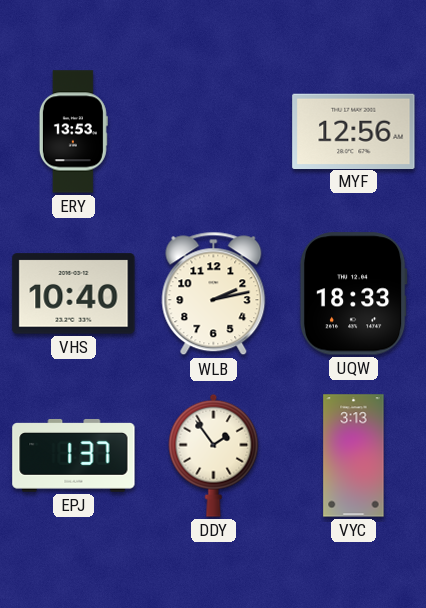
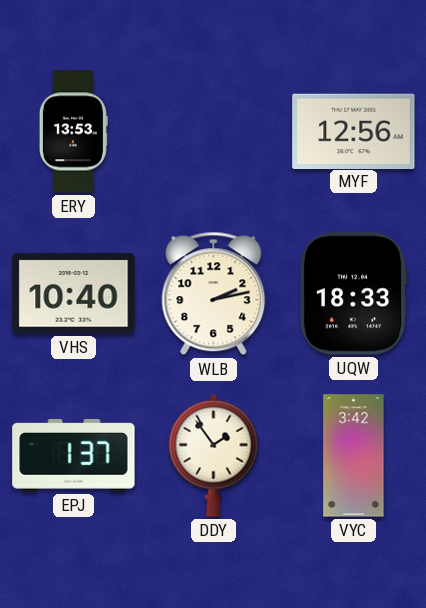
VYC: 3:13 -> 3:42 (354, 456)
